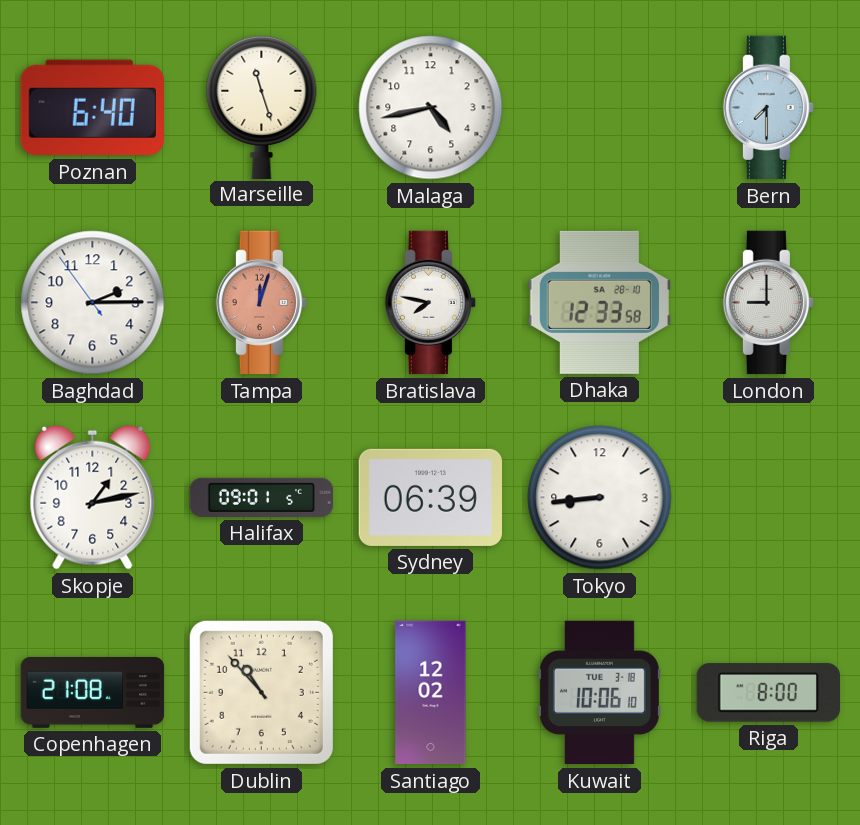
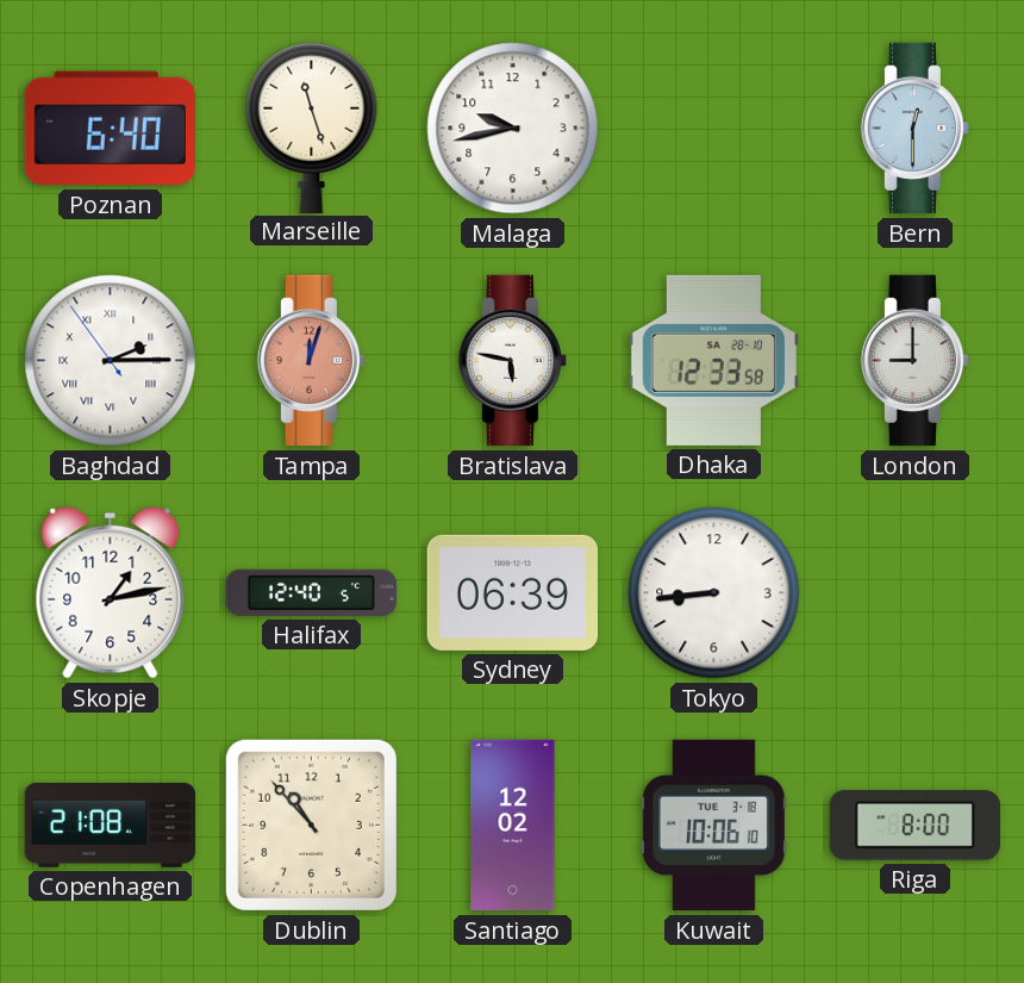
Malaga: 4:43 -> 9:43 (513, 129)
Bern: 7:30 -> 12:30 (914, 129)
Baghdad numerals: Arabic -> Roman (111, 361)
Bratislava: 7:47 -> 5:47 (512, 361)
Halifax: 09:01 -> 12:40 (312, 592)
